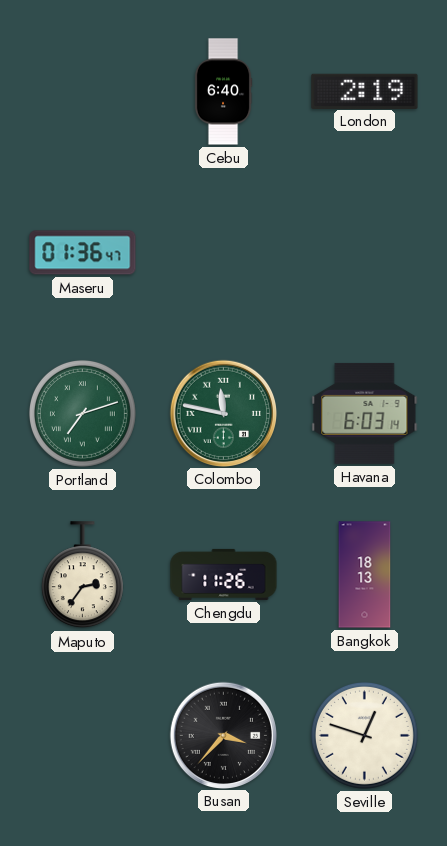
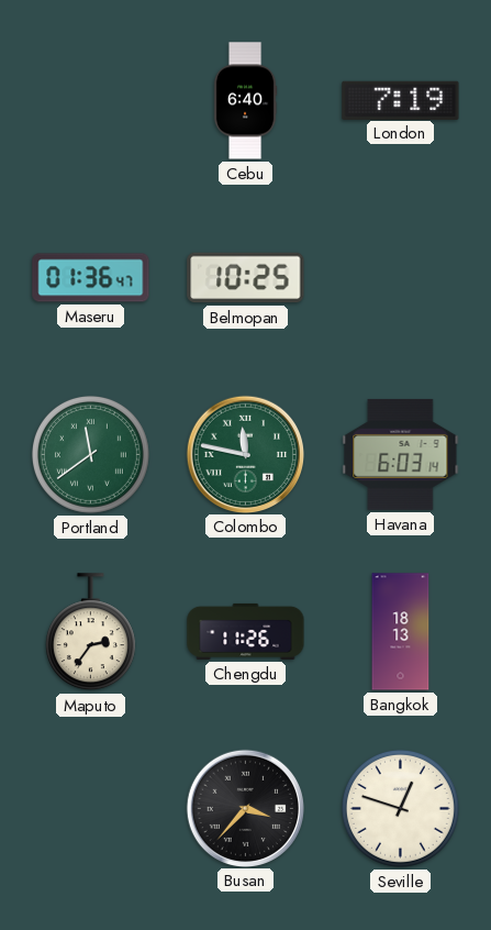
London: 2:19 -> 7:19 (401, 100)
Belmopan: none -> 10:25 (246, 278)
Portland: 7:12 -> 11:39 (90, 454)
